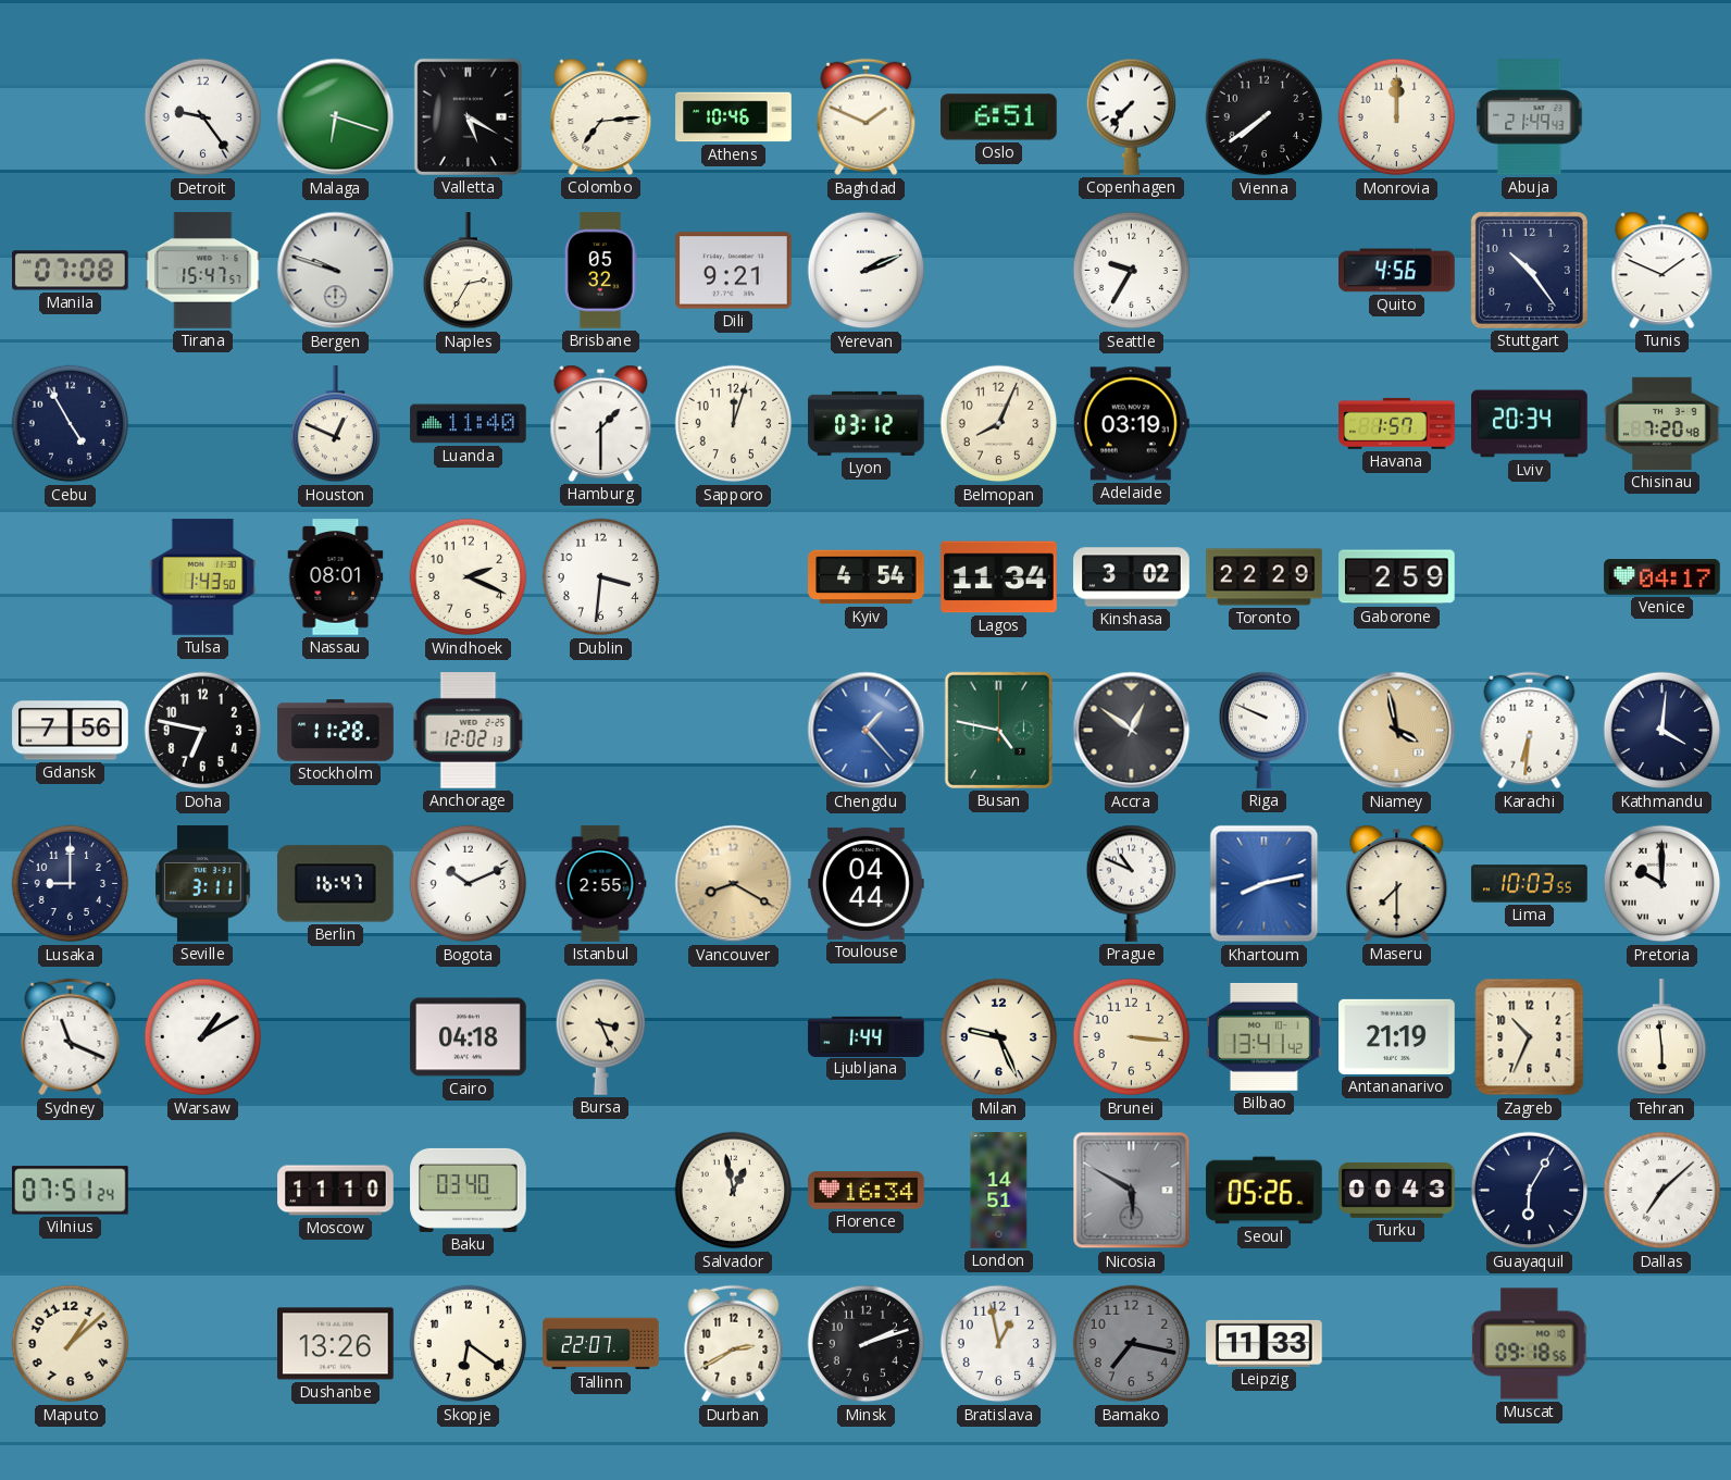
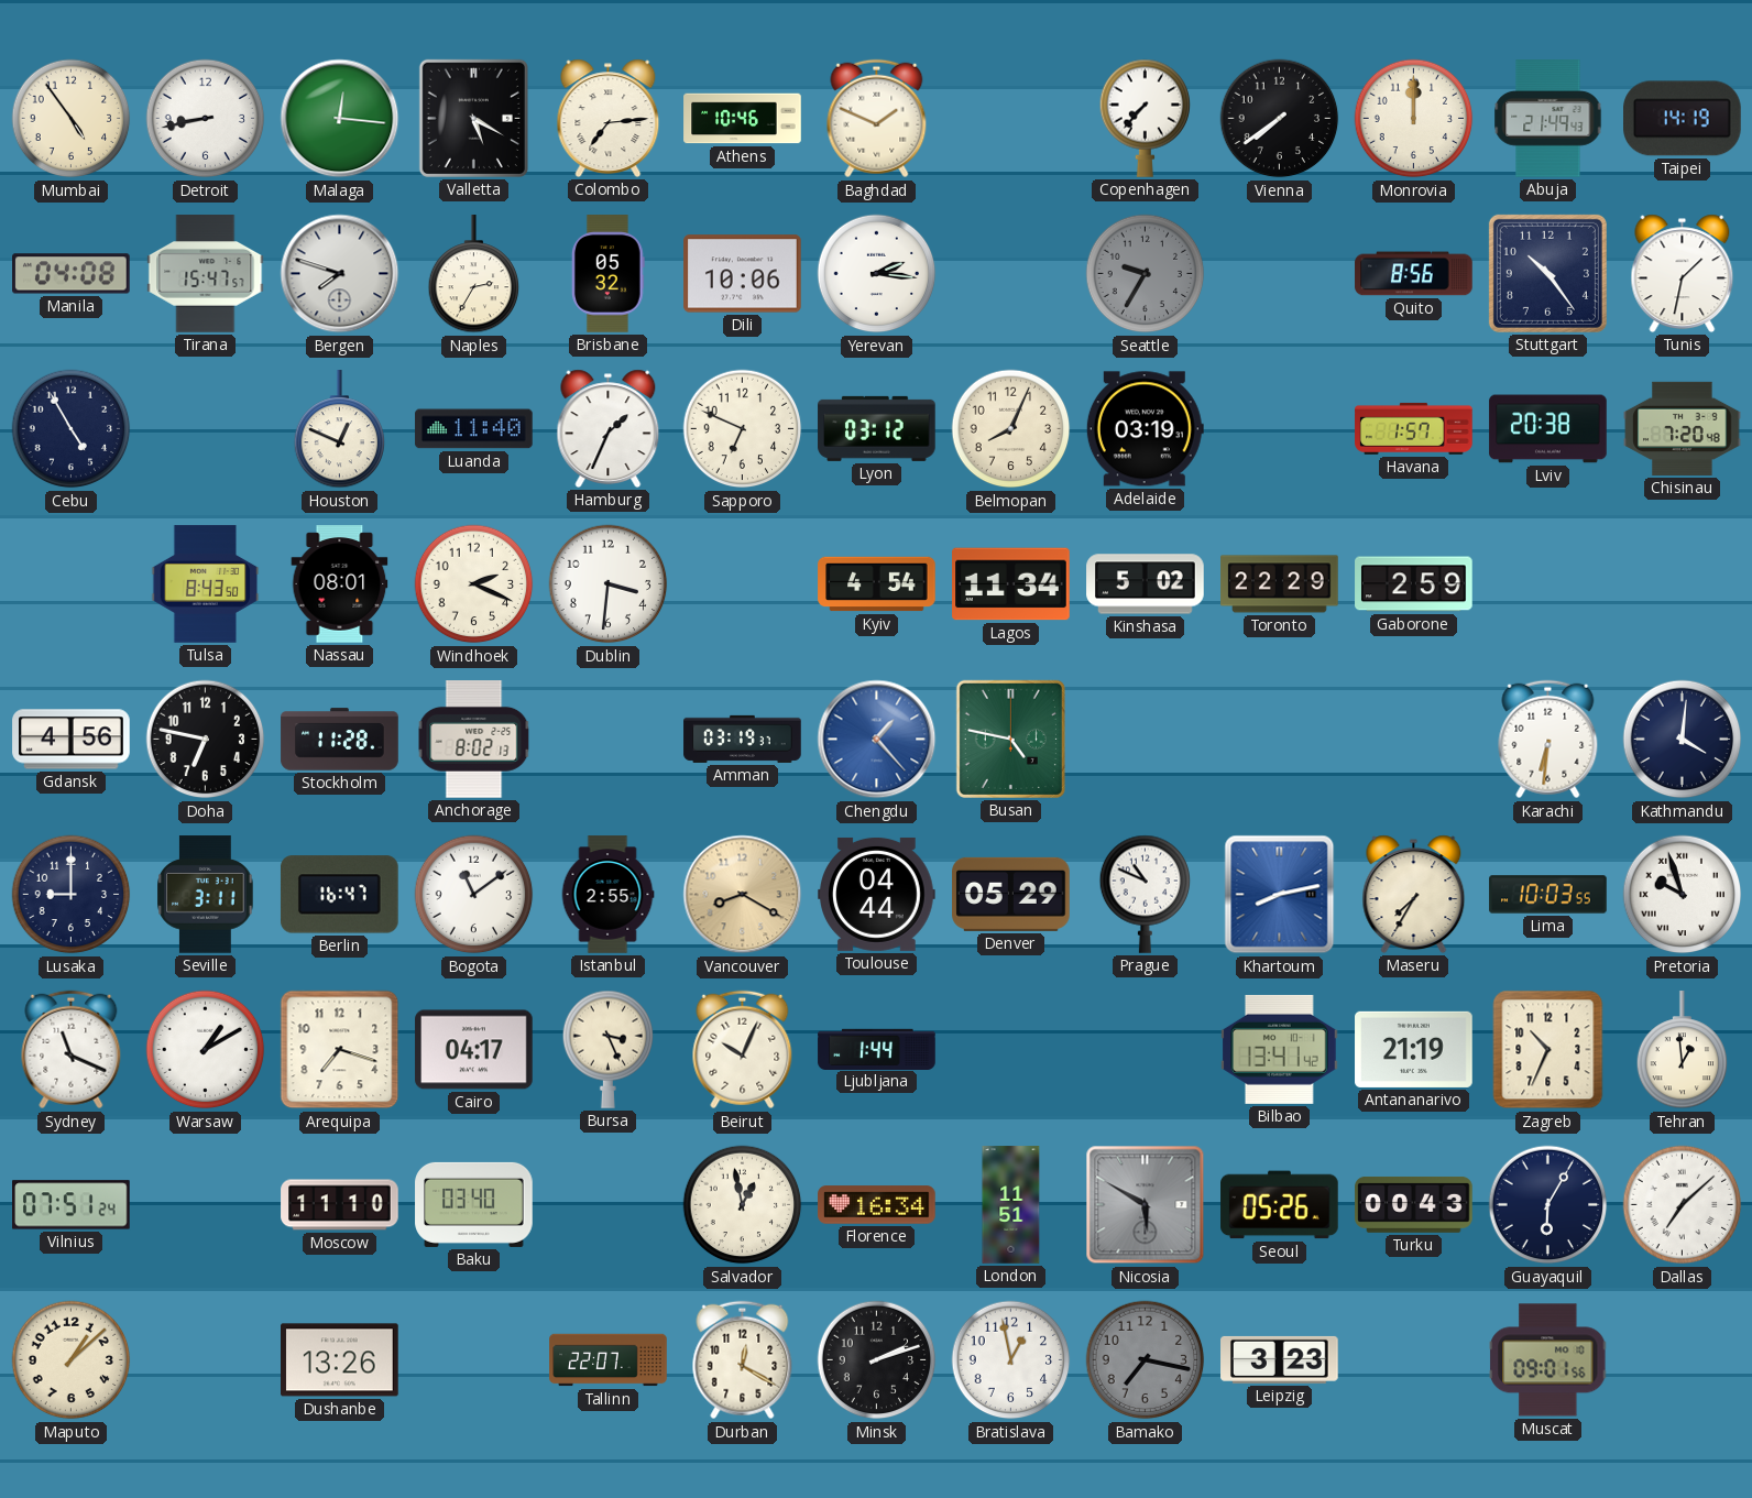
Mumbai: none -> 4:54 (72, 119)
Detroit: 9:24 -> 8:43 (206, 119)
Malaga: 6:18 -> 12:16 (340, 119)
Oslo: 6:51 -> none (999, 117)
Taipei: none -> 14:19 (1683, 119)
Manila: 07:08 -> 04:08 (72, 274)
Bergen: 9:48 -> 7:48 (340, 274)
Dili: 9:21 -> 10:06 (743, 274)
Yerevan: 2:11 -> 2:16 (877, 274)
Seattle dial: white -> grey (1146, 274)
Quito: 4:56 -> 8:56 (1414, 274)
Tunis: 1:49 -> 1:32 (1683, 273)
Hamburg: 1:30 -> 1:34 (609, 428)
Sapporo: 12:03 -> 6:49 (743, 429)
Lviv: 20:34 -> 20:38 (1548, 429)
Tulsa: 1:43 -> 8:43 (206, 584)
Kinshasa: 3:02 -> 5:02 (1146, 584)
Venice: 04:17 -> none (1662, 577)
Gdansk: 7:56 -> 4:56 (72, 740)
Anchorage: 12:02 -> 8:02 (474, 740)
Amman: none -> 03:19 (743, 739)
Accra: 12:51 -> none (1132, 731)
Riga: 9:49 -> none (1265, 730)
Niamey: 3:58 -> none (1397, 731)
Bogota: 10:11 -> 11:09 (474, 895)
Denver: none -> 05:29 (1011, 894)
Maseru: 7:30 -> 7:35 (1414, 894)
Pretoria: 10:00 -> 9:57 (1683, 895)
Arequipa: none -> 7:18 (340, 1050)
Cairo: 04:18 -> 04:17 (474, 1050)
Beirut: none -> 10:04 (743, 1050)
Milan: 9:26 -> none (999, 1037)
Brunei: 3:16 -> none (1132, 1037)
Tehran: 5:59 -> 12:59 (1683, 1050)
London: 14:51 -> 11:51 (1011, 1205)
Skopje: 6:21 -> none (469, 1344)
Durban: 2:40 -> 12:20 (743, 1360)
Leipzig: 11:33 -> 3:23 (1280, 1359)
Muscat: 09:18 -> 09:01 (1548, 1360)
